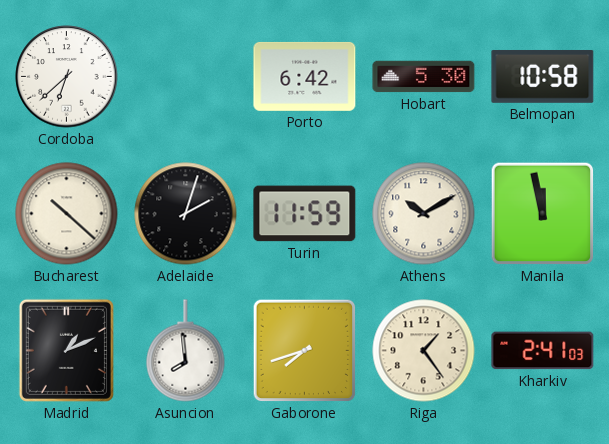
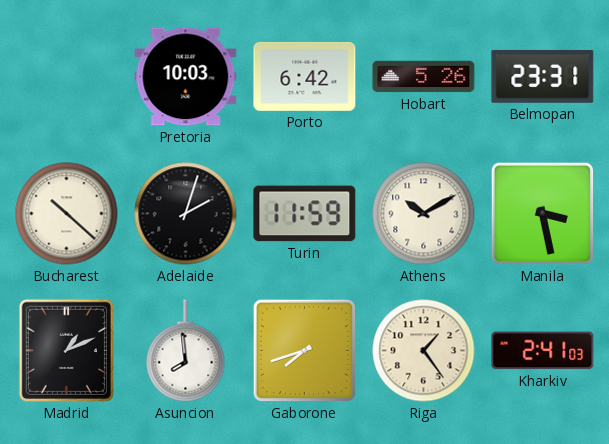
Cordoba: 6:38 -> none (67, 77)
Pretoria: none -> 10:03 (186, 77)
Hobart: 5:30 -> 5:26 (424, 77)
Belmopan: 10:58 -> 23:31 (543, 76)
Manila: 11:58 -> 3:28 (543, 214)
